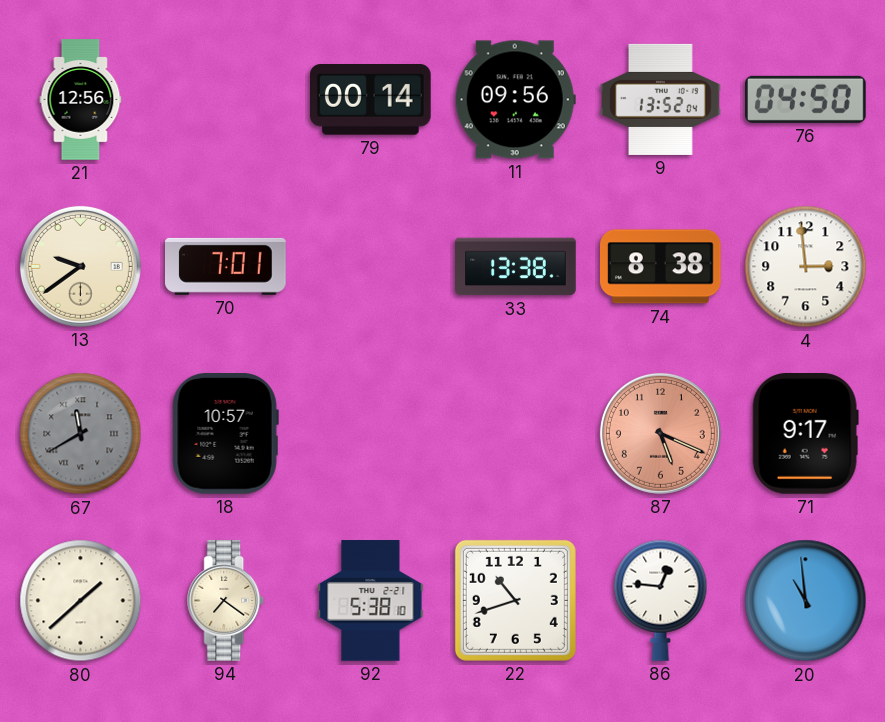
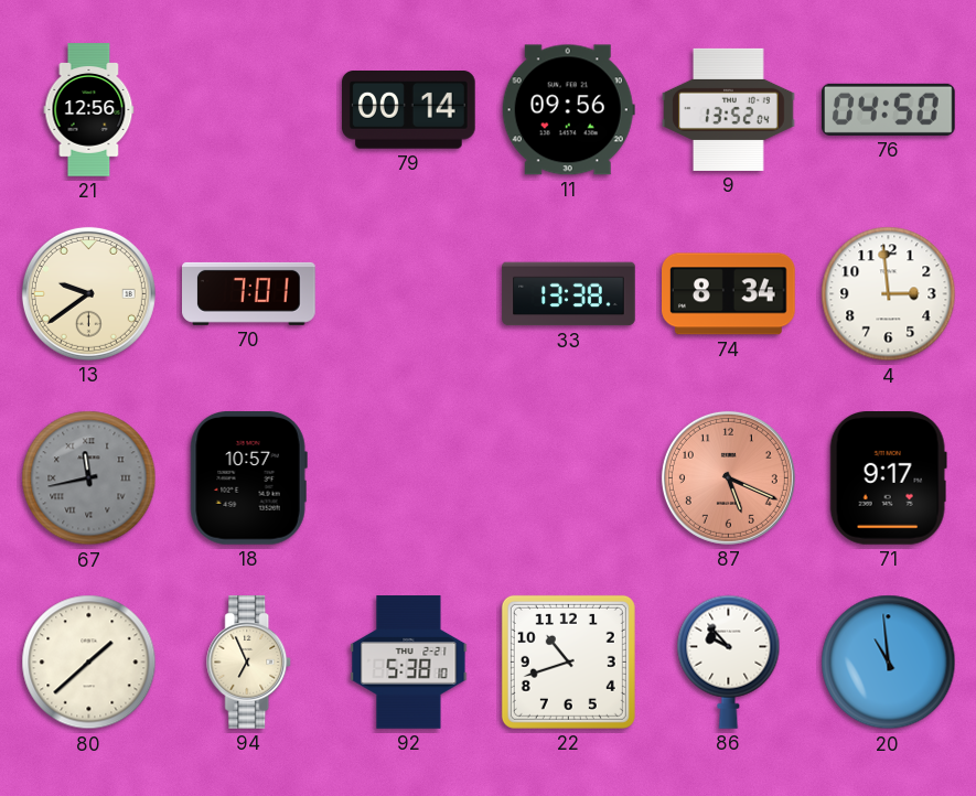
74: 8:38 -> 8:34 (729, 294)
67: 11:40 -> 11:43 (89, 478)
94: 7:21 -> 6:56 (249, 663)
86: 12:46 -> 9:53 (729, 661)
